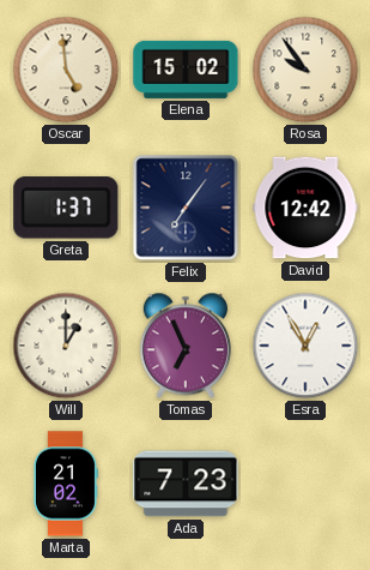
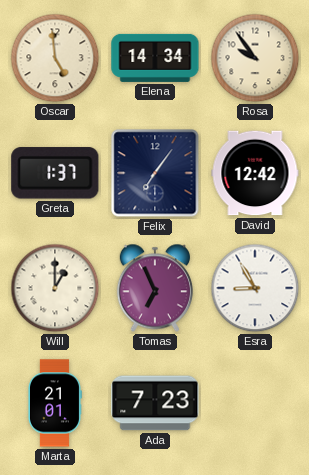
Elena: 15:02 -> 14:34 (155, 58)
Esra: 12:55 -> 8:55 (255, 288)
Marta: 21:02 -> 21:01 (54, 403)
